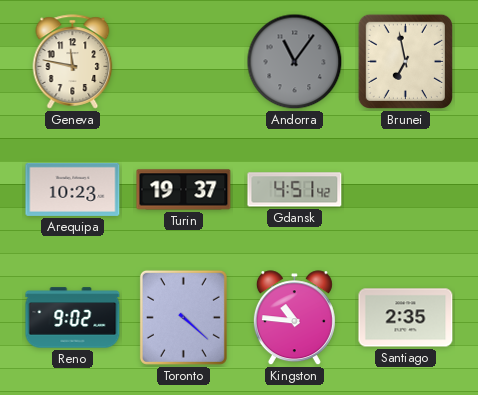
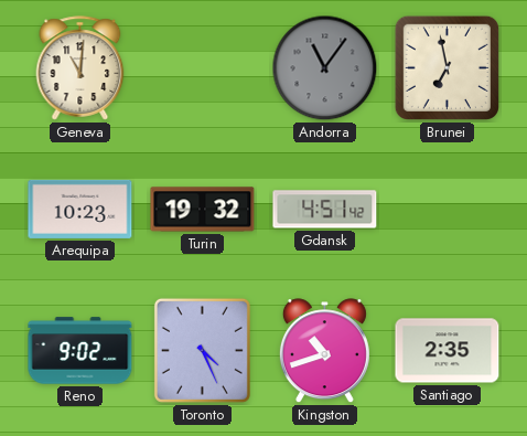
Geneva: 11:47 -> 11:01 (80, 68)
Turin: 19:37 -> 19:32 (203, 210)
Toronto: 4:22 -> 4:26 (202, 350)
Kingston: 10:46 -> 10:42 (324, 351)
